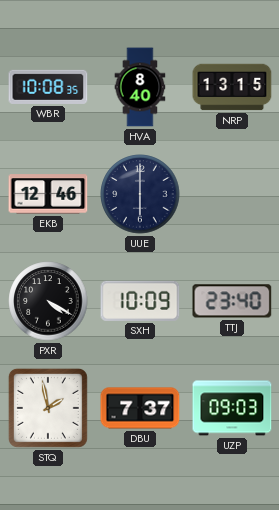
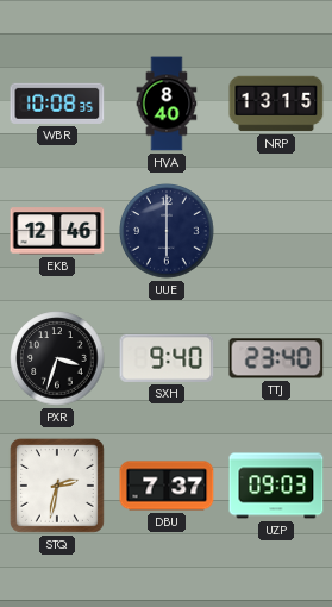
PXR: 4:20 -> 3:33 (57, 358)
SXH: 10:09 -> 9:40 (167, 358)
STQ: 1:58 -> 2:32 (57, 486)
